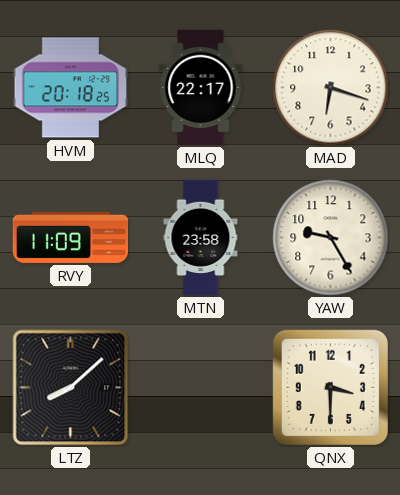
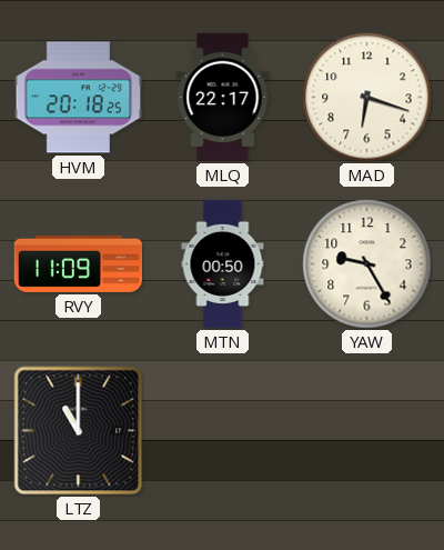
MTN: 23:58 -> 00:50 (223, 264)
LTZ: 8:08 -> 11:00 (79, 431)
QNX: 3:30 -> none (330, 387)
